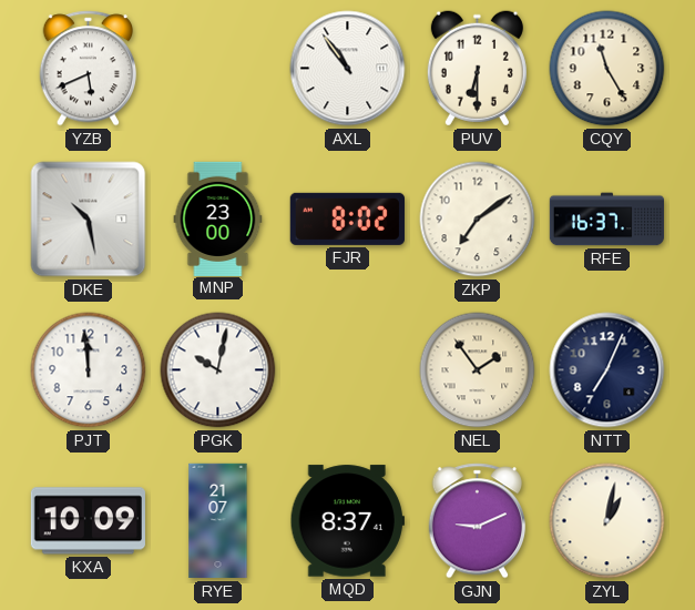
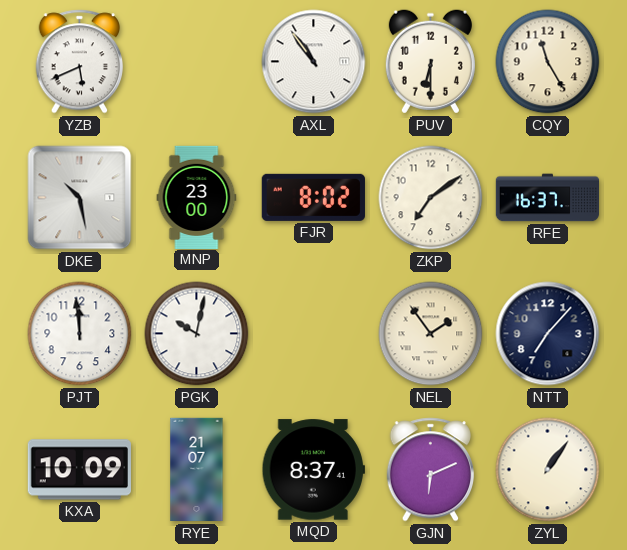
NTT: 7:04 -> 7:07 (548, 334)
GJN: 9:11 -> 6:11 (431, 470)
ZYL: 1:02 -> 1:06 (548, 470)
